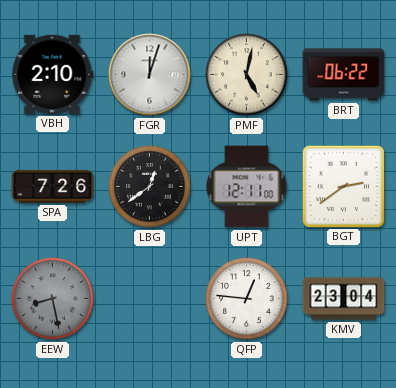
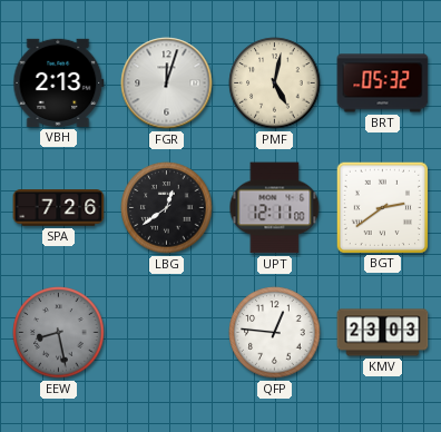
VBH: 2:10 -> 2:13 (59, 82)
BRT: 06:22 -> 05:32 (383, 84)
KMV: 23:04 -> 23:03 (383, 333)
